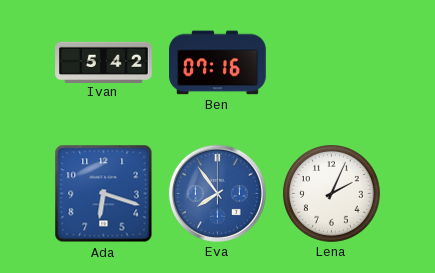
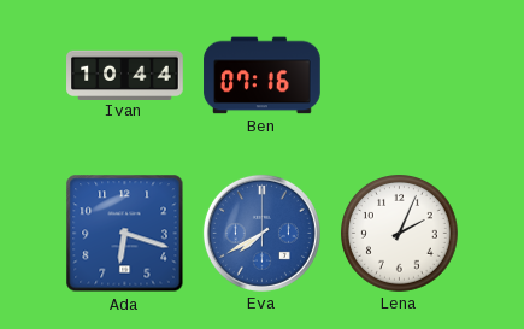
Ivan: 5:42 -> 10:44 (125, 75)
Eva: 7:54 -> 7:40 (261, 233)
